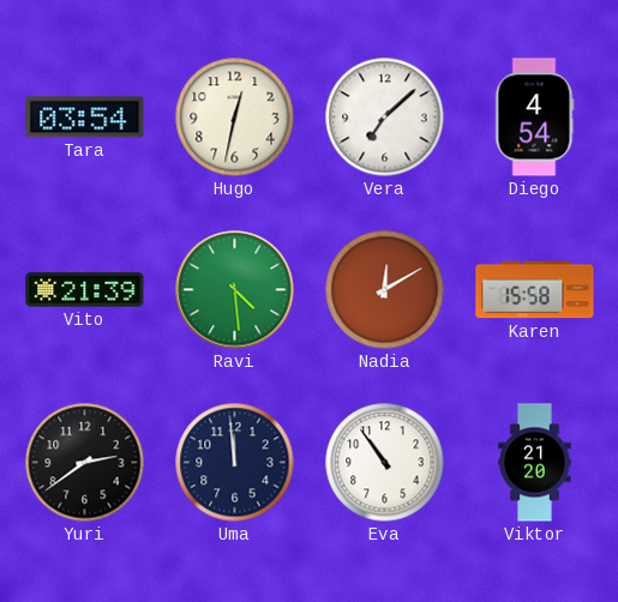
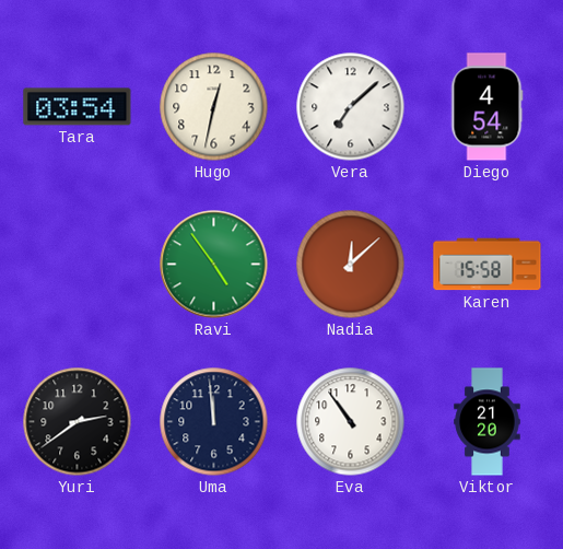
Vito: 21:39 -> none (85, 290)
Ravi: 4:29 -> 4:54 (214, 265)
Nadia: 12:10 -> 12:08 (351, 265)
